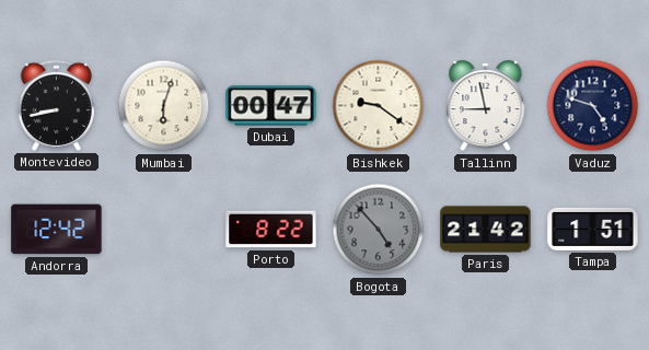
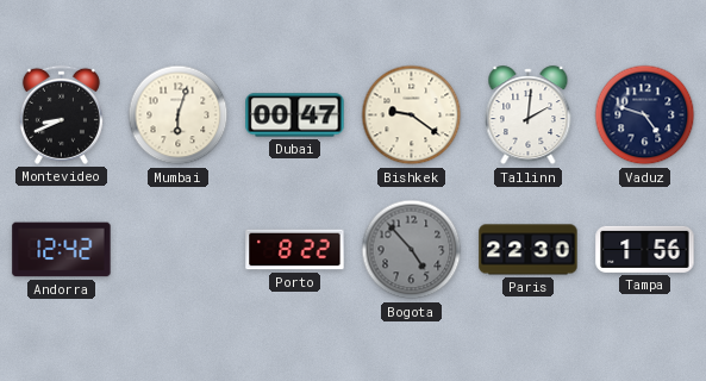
Montevideo: 8:43 -> 8:41 (61, 114)
Tallinn: 8:58 -> 2:01 (529, 115)
Paris: 21:42 -> 22:30 (529, 250)
Tampa: 1:51 -> 1:56 (645, 249)
